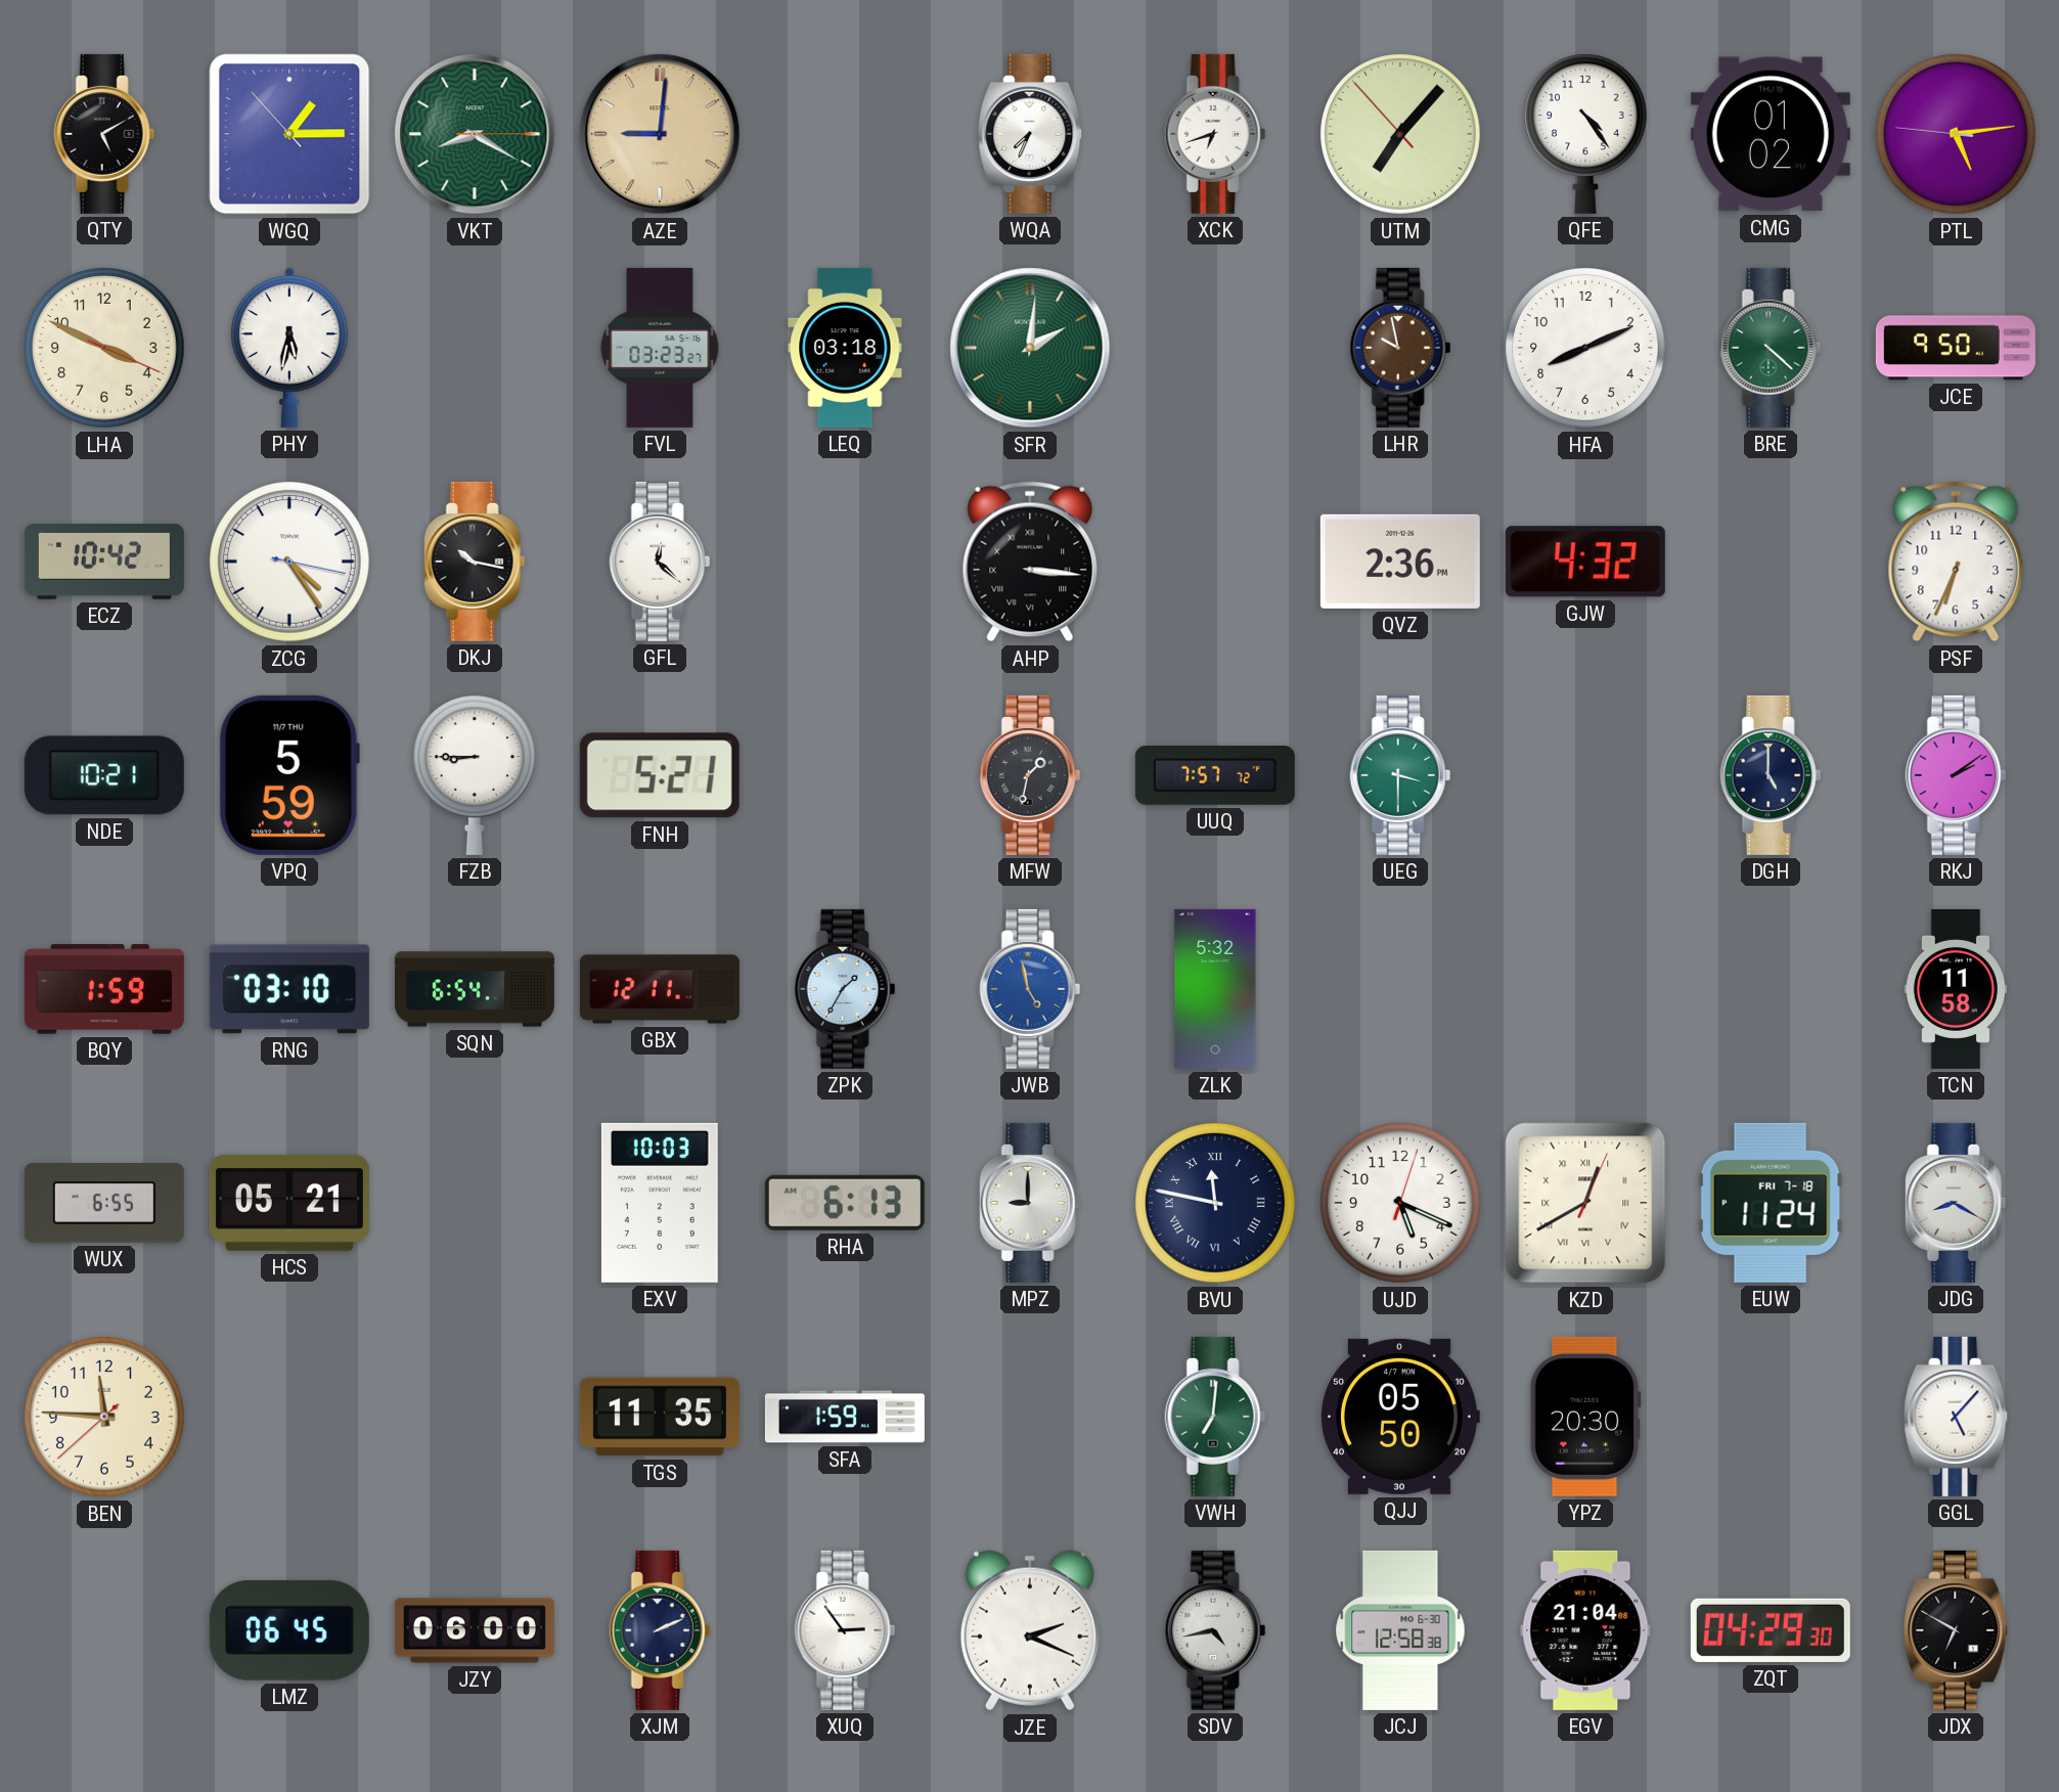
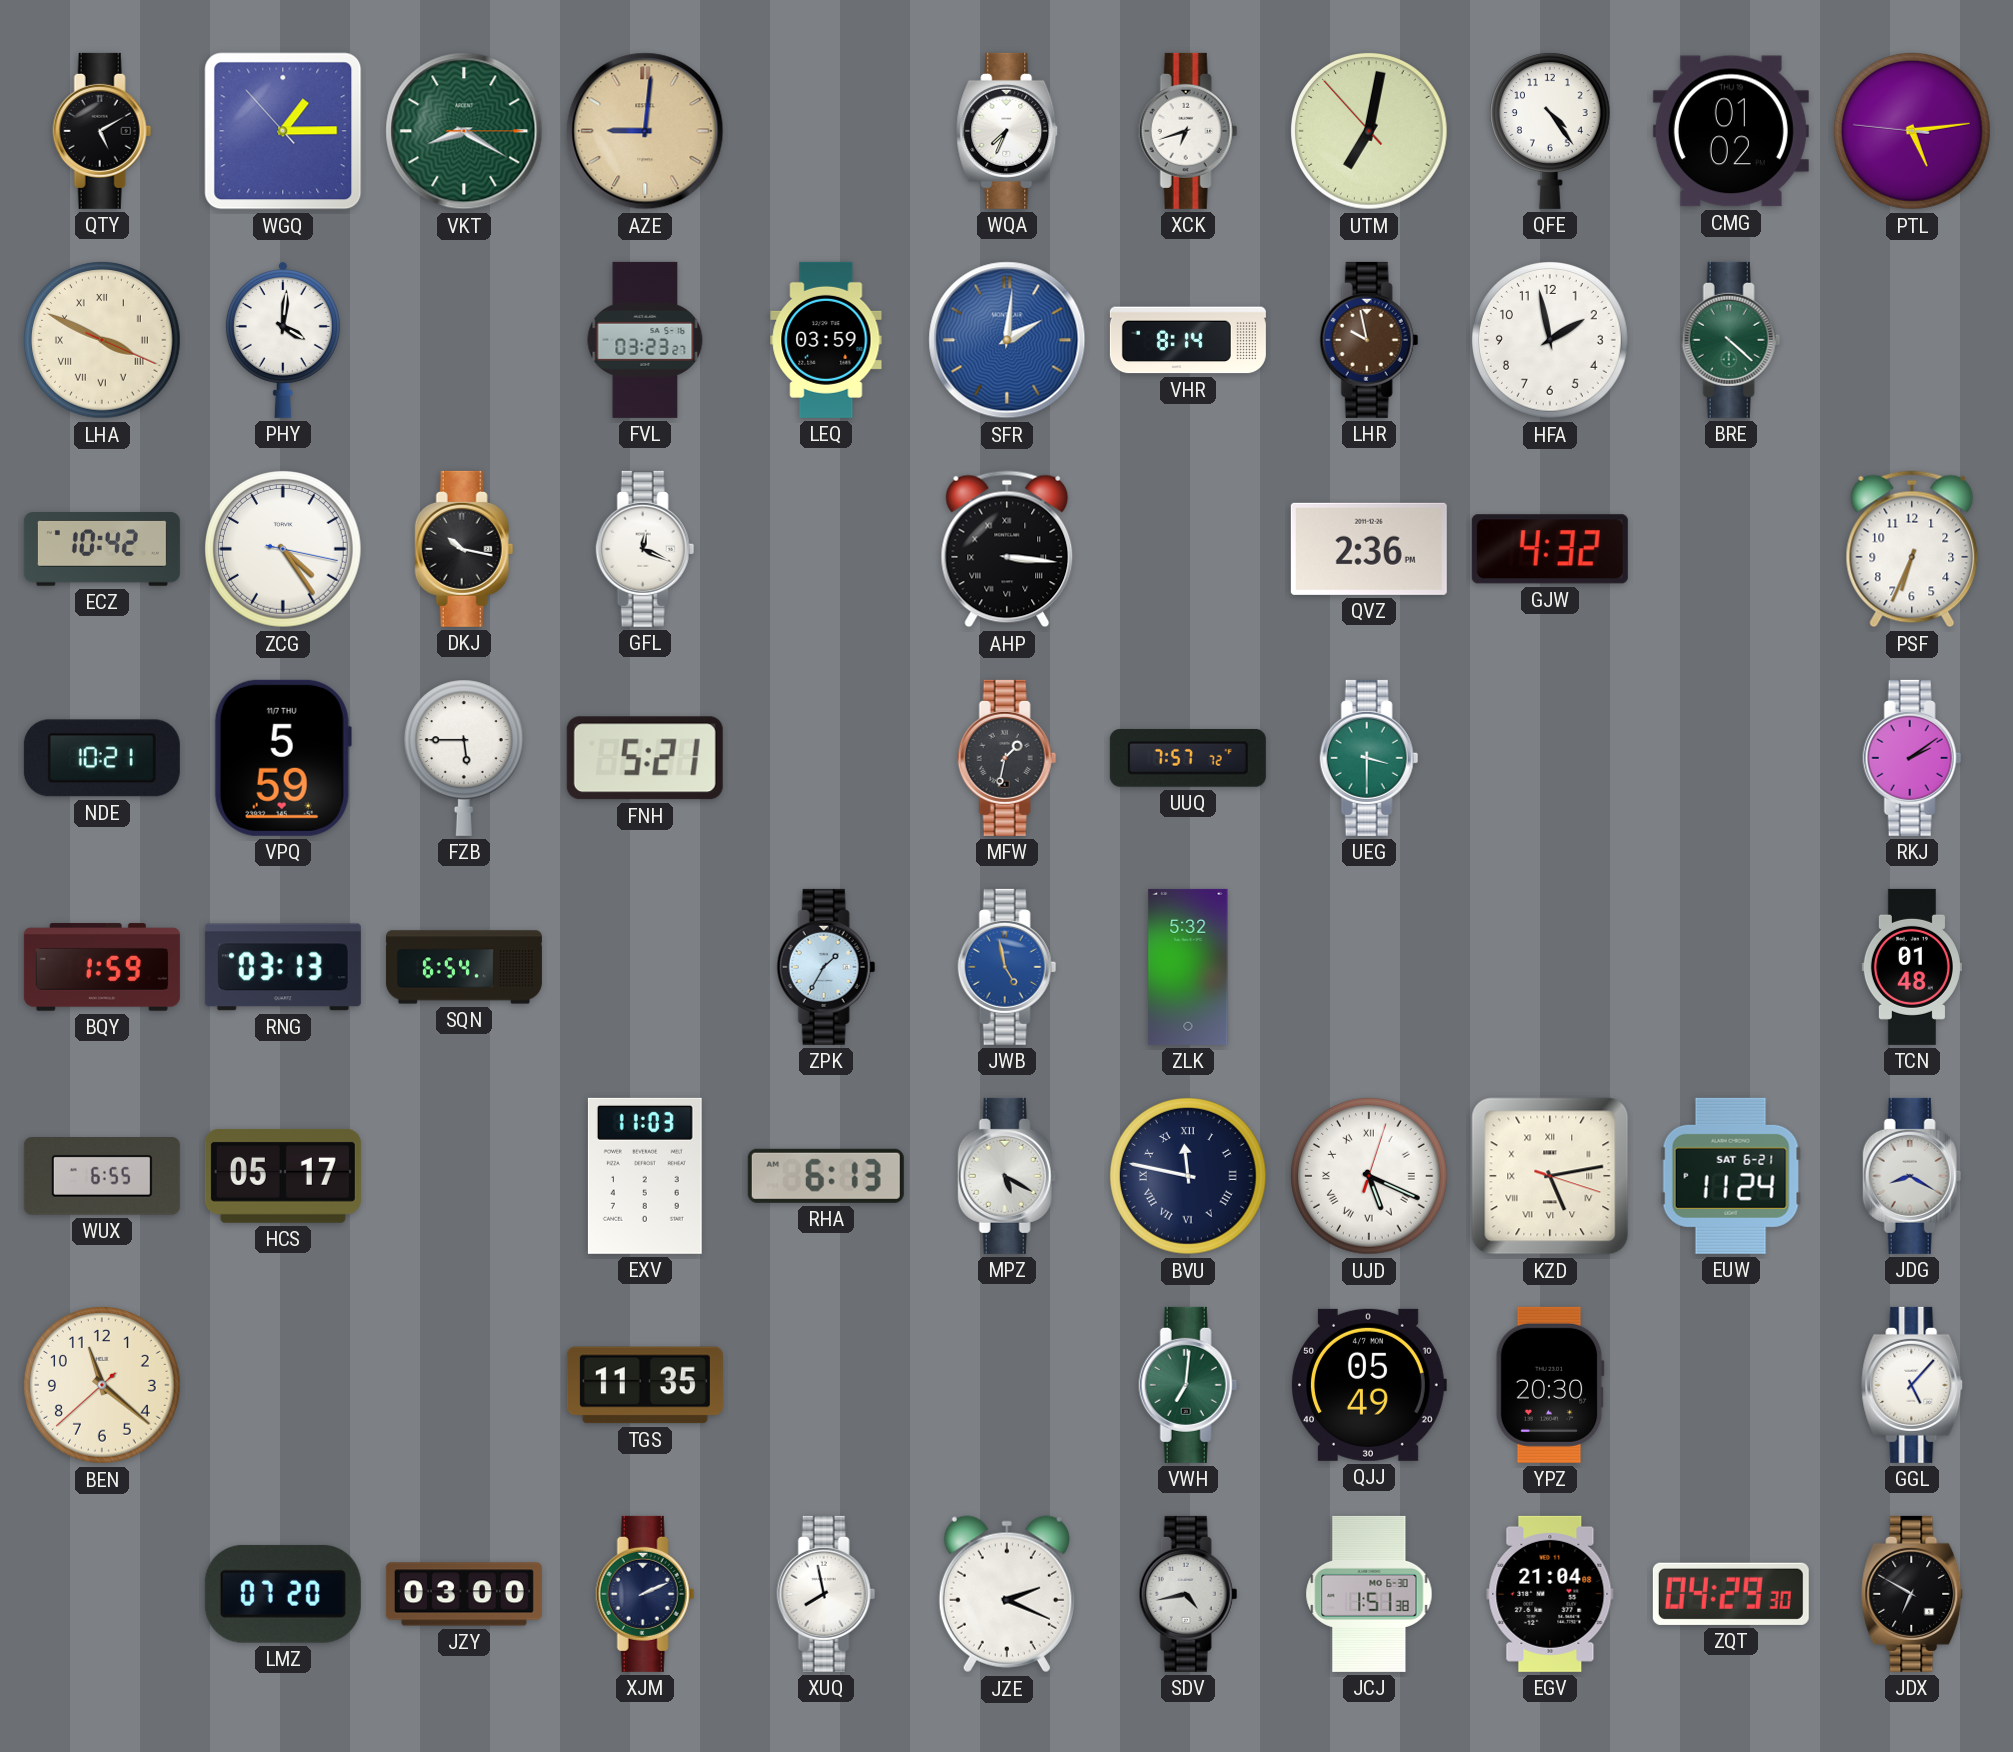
UTM: 7:06 -> 7:01 (1370, 132)
LHA numerals: Arabic -> Roman (103, 341)
PHY: 5:32 -> 4:01 (283, 340)
LEQ: 03:18 -> 03:59 (826, 340)
SFR dial: green -> blue (1007, 340)
VHR: none -> 8:14 (1188, 340)
HFA: 8:11 -> 1:58 (1551, 341)
JCE: 9:50 -> none (1956, 348)
GFL: 12:22 -> 12:19 (645, 549)
FZB: 8:45 -> 5:45 (464, 758)
DGH: 5:00 -> none (1771, 775)
RNG: 03:10 -> 03:13 (283, 967)
GBX: 12:11 -> none (660, 989)
TCN: 11:58 -> 01:48 (1912, 967)
HCS: 05:21 -> 05:17 (283, 1176)
EXV: 10:03 -> 11:03 (645, 1176)
MPZ: 9:00 -> 5:20 (1007, 1176)
UJD numerals: Arabic -> Roman (1370, 1177)
KZD: 12:40 -> 5:13 (1550, 1176)
EUW date: FRI 7-18 -> SAT 6-21 (1731, 1176)
BEN: 11:45 -> 11:21 (103, 1386)
SFA: 1:59 -> none (845, 1417)
QJJ: 05:50 -> 05:49 (1369, 1385)
LMZ: 06:45 -> 07:20 (283, 1594)
JZY: 06:00 -> 03:00 (464, 1594)
XUQ: 2:54 -> 7:58 (826, 1594)
JCJ: 12:58 -> 1:51 (1369, 1594)
